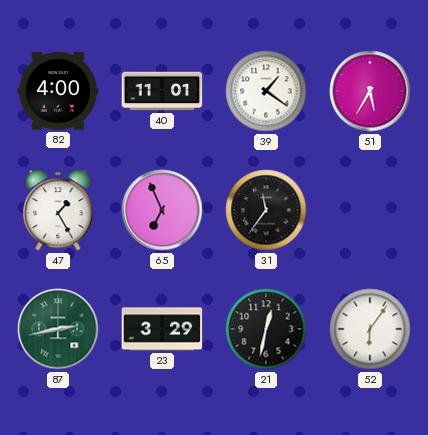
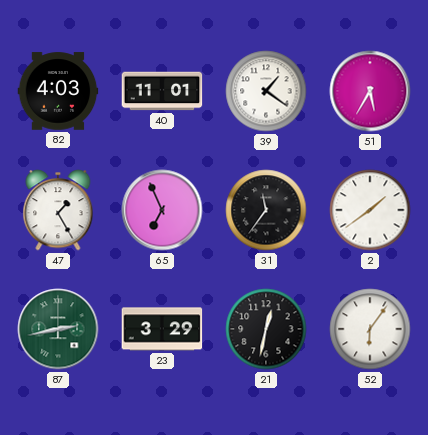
82: 4:00 -> 4:03 (58, 91)
2: none -> 1:39 (370, 210)
